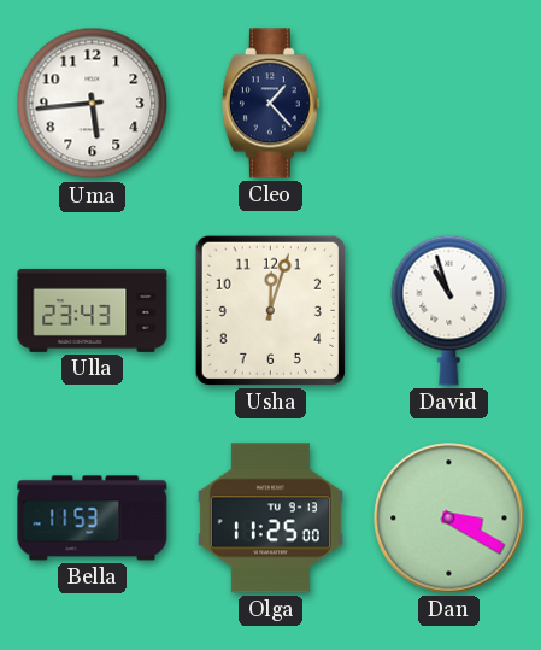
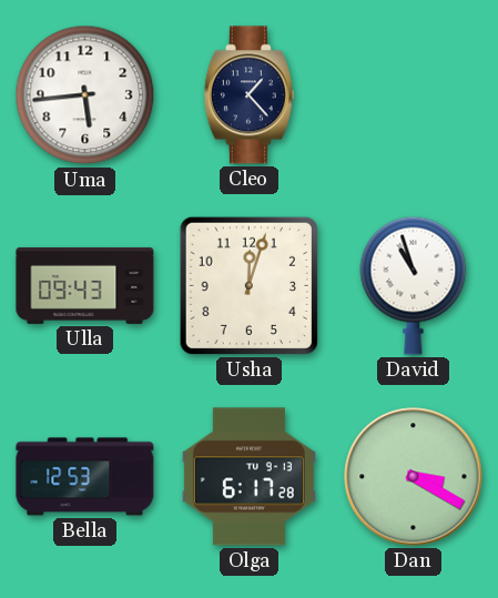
Ulla: 23:43 -> 09:43 (85, 285)
Bella: 11:53 -> 12:53 (85, 477)
Olga: 11:25 -> 6:17 (248, 477)
